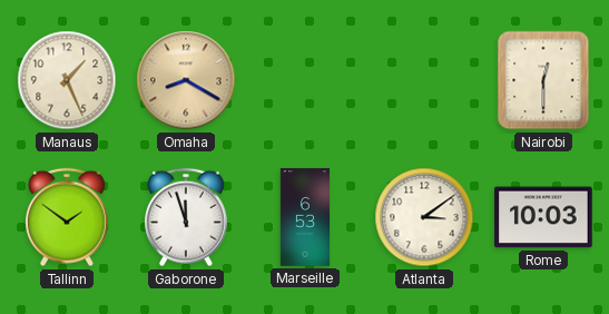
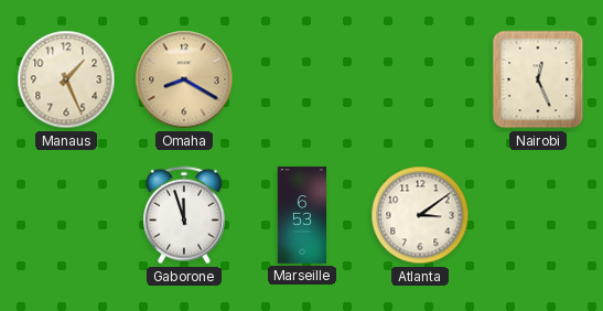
Nairobi: 12:30 -> 12:26 (538, 79)
Tallinn: 1:51 -> none (68, 217)
Rome: 10:03 -> none (543, 217)
